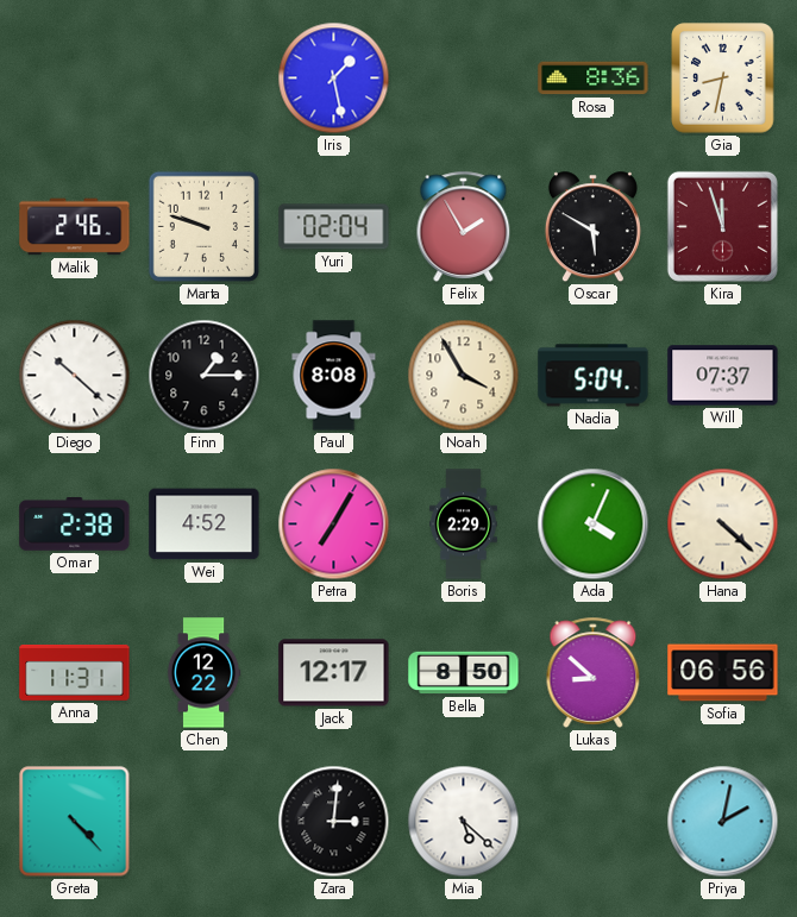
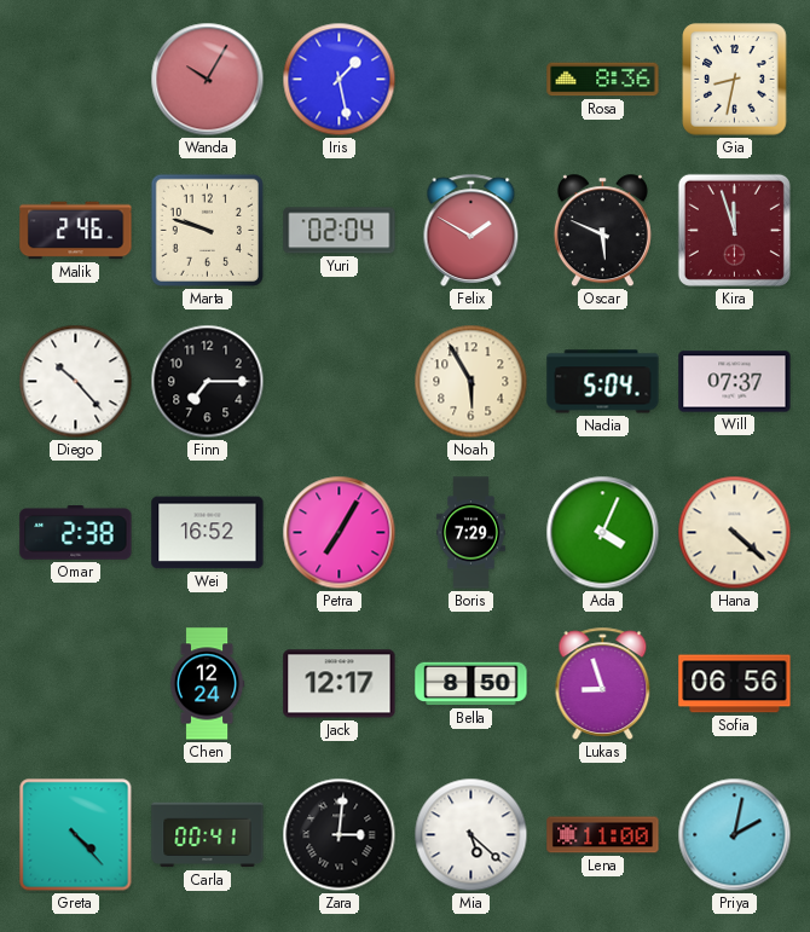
Wanda: none -> 10:05 (208, 80)
Felix: 1:55 -> 1:50 (471, 230)
Oscar: 5:50 -> 5:49 (602, 231)
Diego: 10:22 -> 10:23 (76, 382)
Finn: 1:15 -> 7:15 (208, 382)
Paul: 8:08 -> none (334, 376)
Noah: 3:55 -> 5:55 (471, 382)
Wei: 4:52 -> 16:52 (208, 533)
Boris: 2:29 -> 7:29 (471, 533)
Anna: 11:31 -> none (75, 673)
Chen: 12:22 -> 12:24 (207, 684)
Lukas: 8:52 -> 8:57 (603, 683)
Carla: none -> 00:41 (208, 835)
Lena: none -> 11:00 (603, 835)
